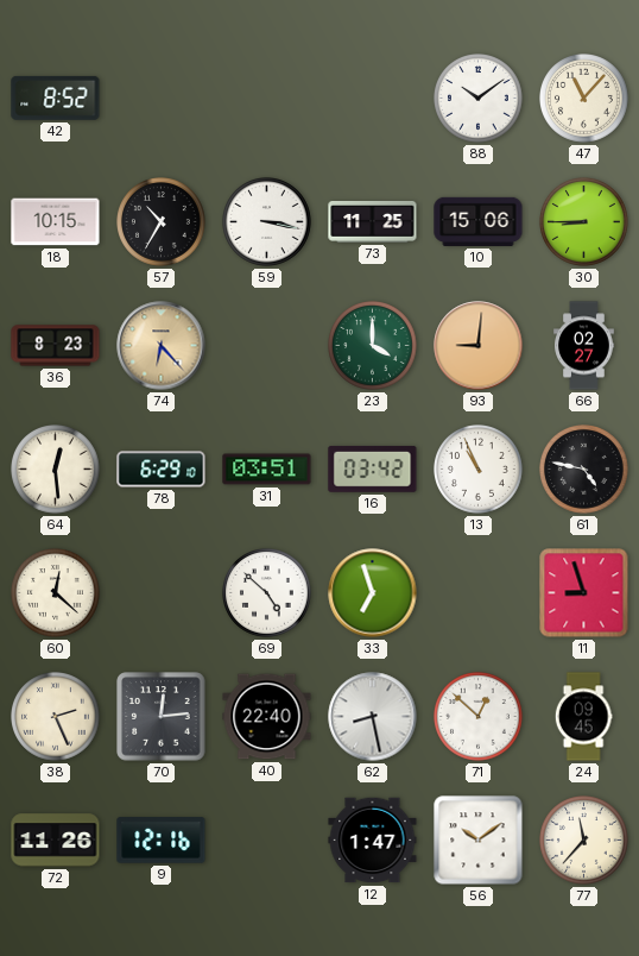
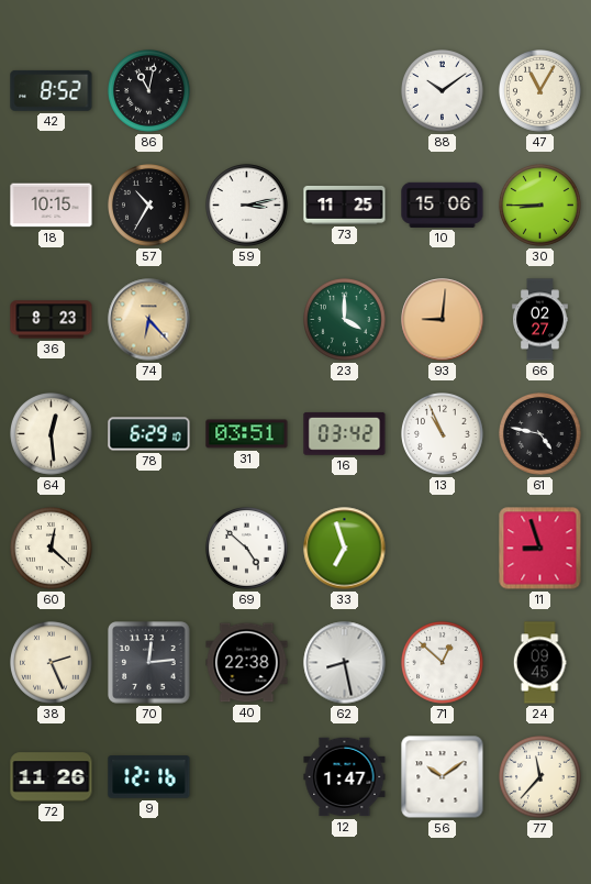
86: none -> 11:02 (149, 91)
47: 11:07 -> 11:05 (540, 91)
59: 3:17 -> 3:13 (247, 206)
40: 22:40 -> 22:38 (247, 663)
